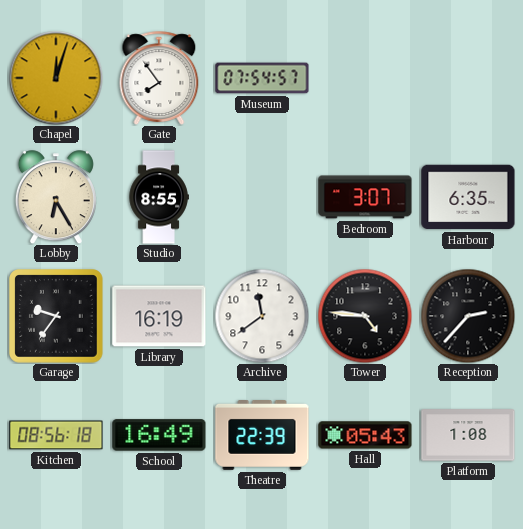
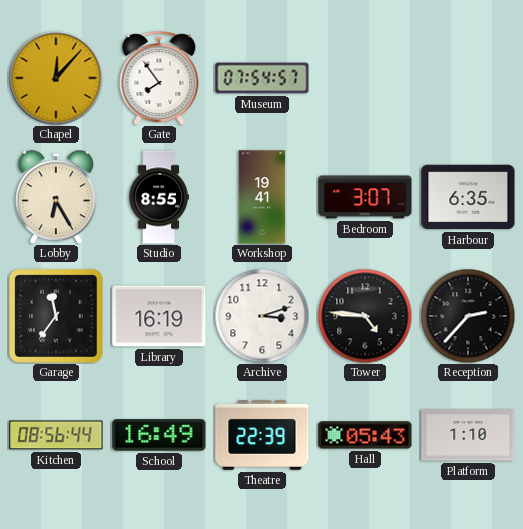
Chapel: 12:03 -> 12:07 (56, 78)
Workshop: none -> 19:41 (262, 197)
Garage: 9:36 -> 11:36 (57, 317)
Archive: 11:39 -> 3:12 (262, 316)
Kitchen: 08:56:18 -> 08:56:44 (56, 435)
Platform: 1:08 -> 1:10 (468, 435)
